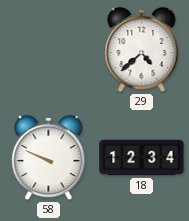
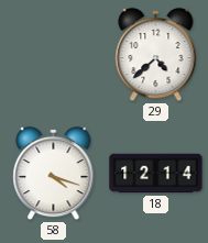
58: 9:49 -> 4:18 (54, 174)
18: 12:34 -> 12:14 (156, 174)
